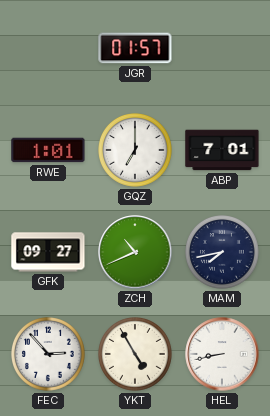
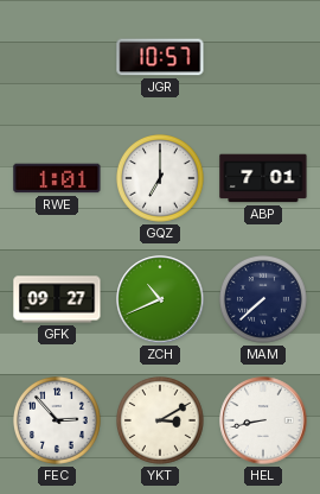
JGR: 01:57 -> 10:57 (160, 57)
MAM: 7:43 -> 7:38 (264, 300)
YKT: 4:55 -> 3:10 (161, 422)
